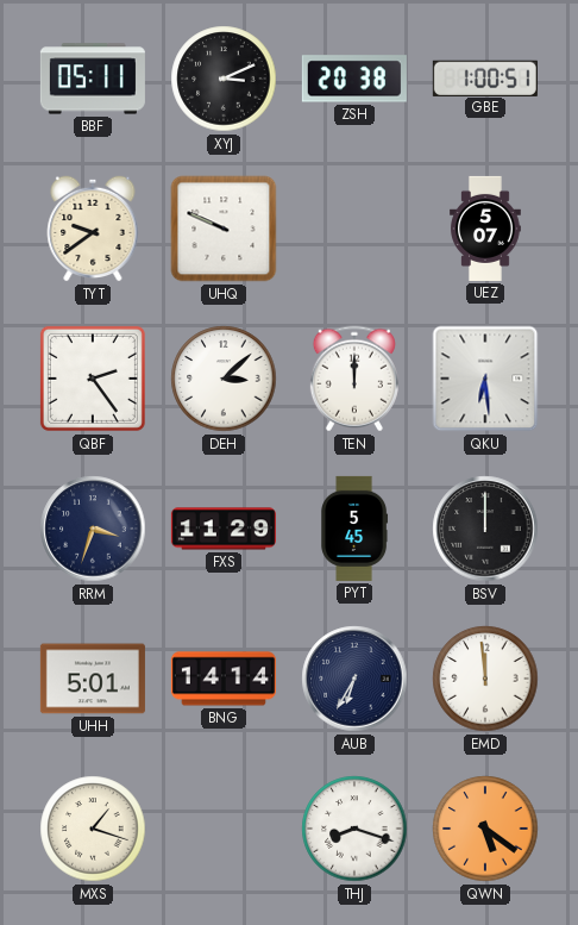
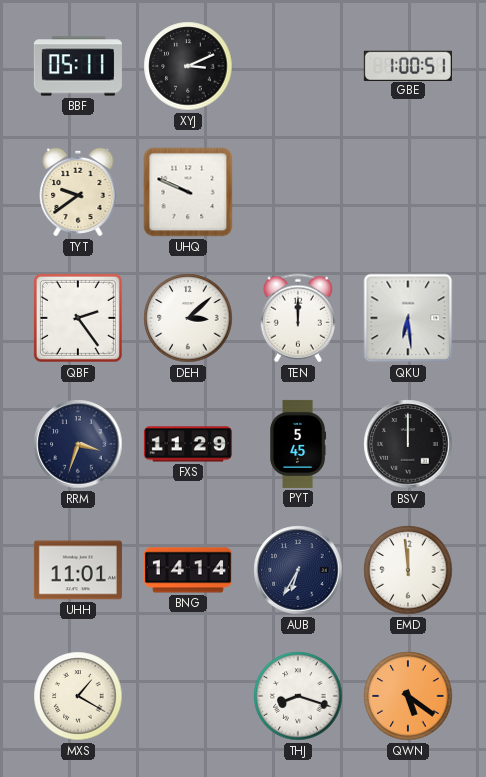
ZSH: 20:38 -> none (354, 79)
UEZ: 5:07 -> none (486, 229)
UHH: 5:01 -> 11:01 (78, 570)
MXS: 1:18 -> 1:20 (78, 696)
